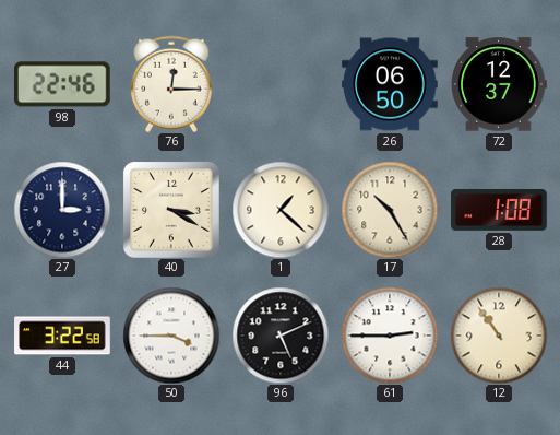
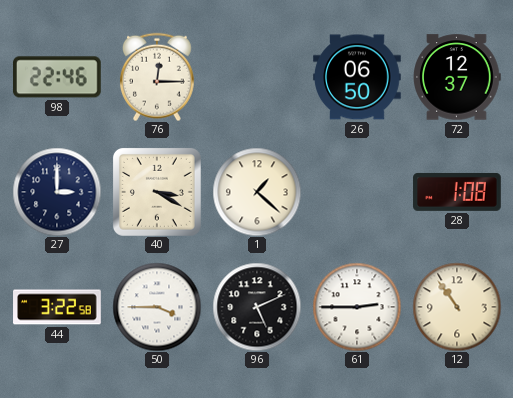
17: 10:25 -> none (390, 210)
